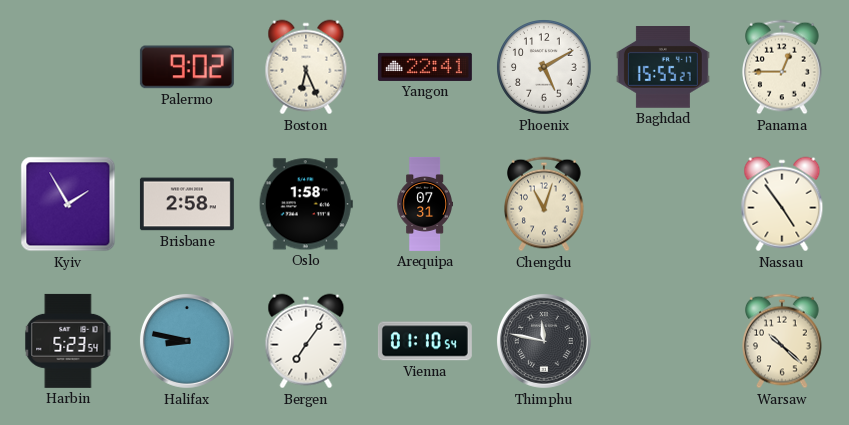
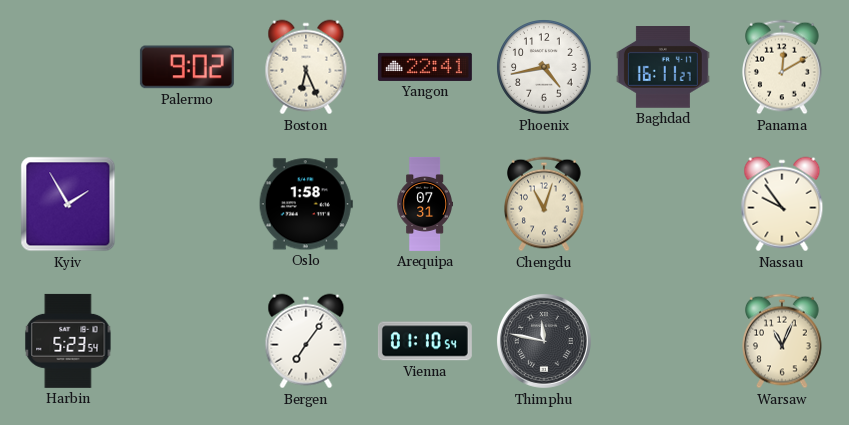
Phoenix: 5:10 -> 4:43 (544, 67)
Baghdad: 15:55 -> 16:11 (663, 68)
Panama: 12:45 -> 12:10 (783, 67)
Brisbane: 2:58 -> none (187, 204)
Nassau: 4:54 -> 9:54 (782, 204)
Halifax: 8:47 -> none (187, 341)
Warsaw: 10:22 -> 11:04 (783, 341)
